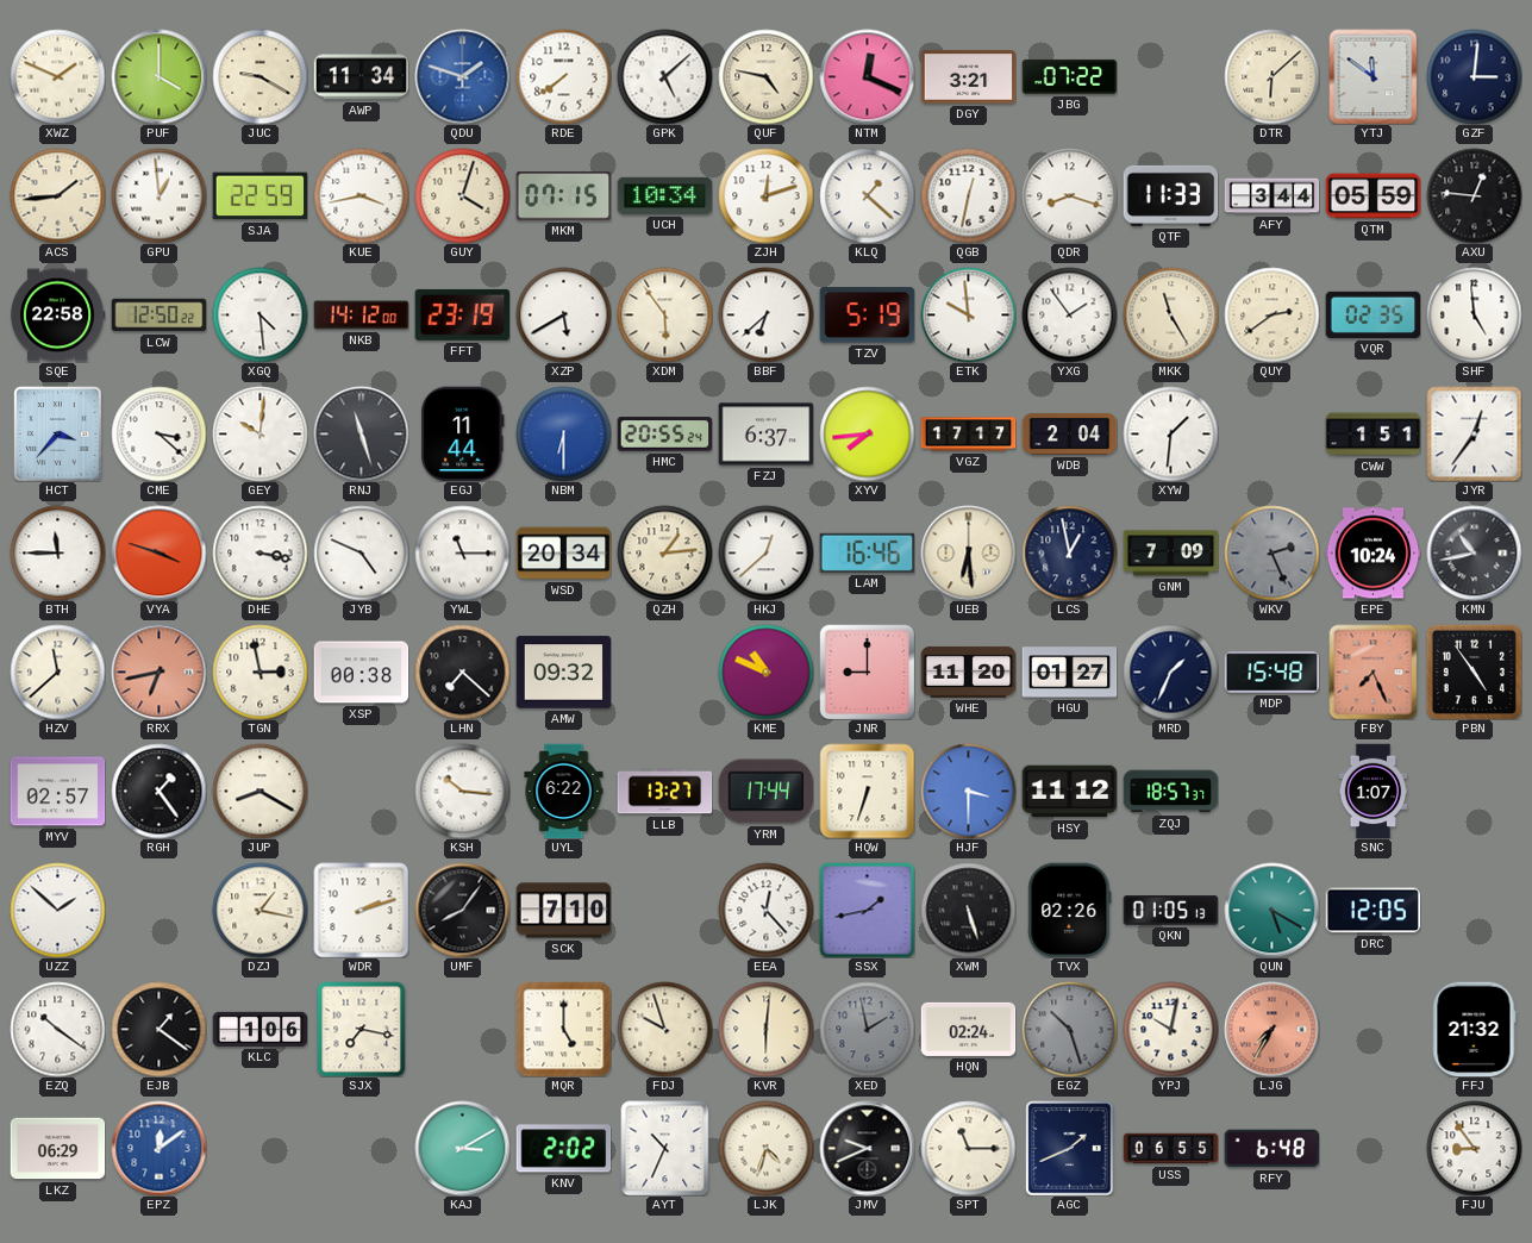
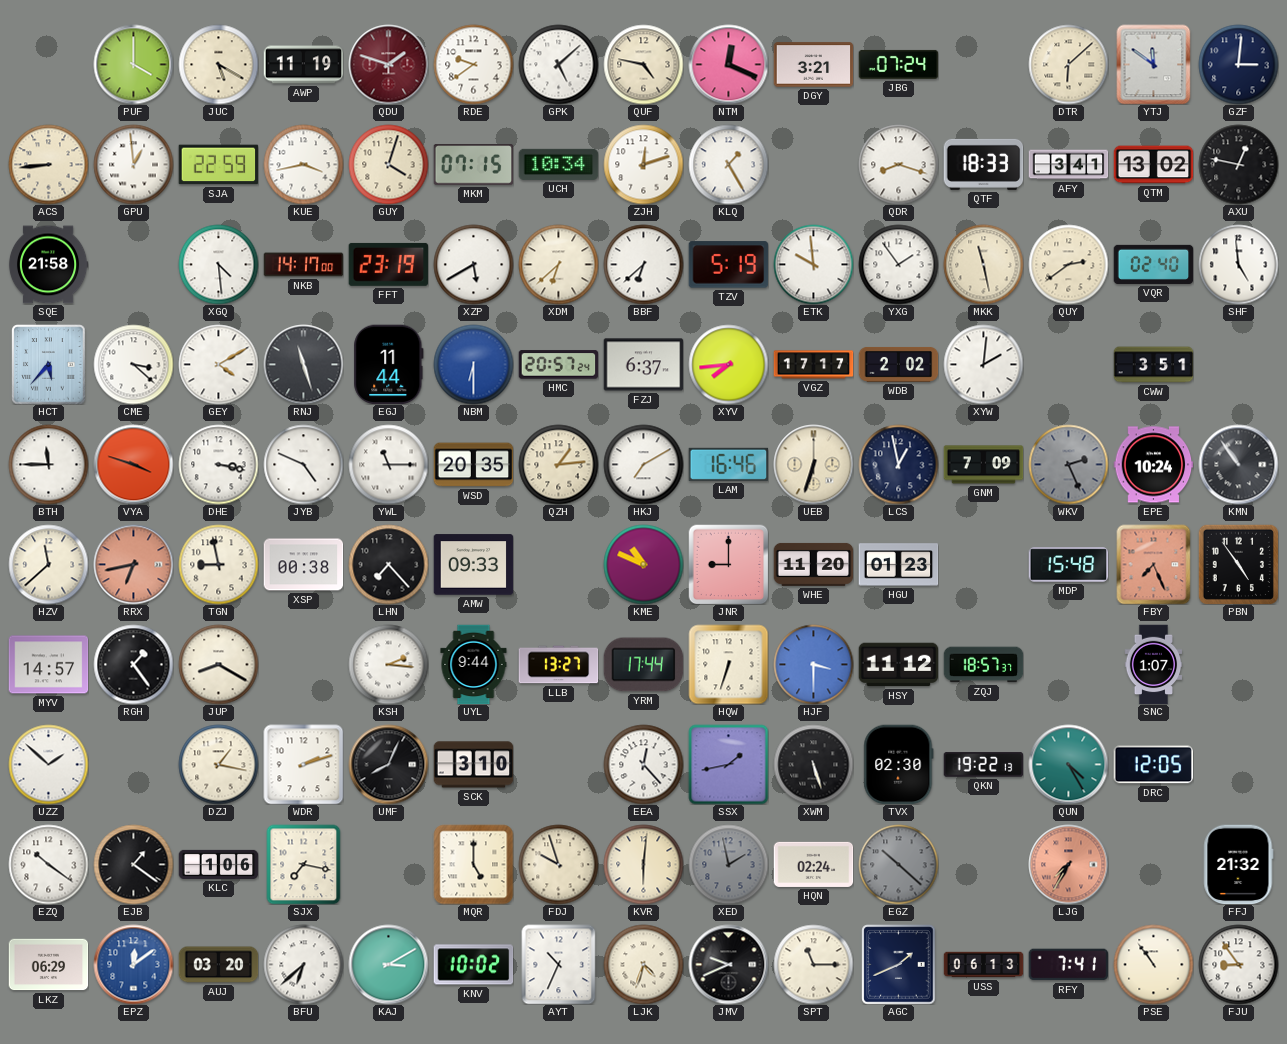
XWZ: 1:49 -> none (57, 76)
JUC: 9:20 -> 5:20 (218, 64)
AWP: 11:34 -> 11:19 (303, 65)
QDU dial: blue -> burgundy (388, 64)
RDE: 7:39 -> 9:39 (473, 64)
JBG: 07:22 -> 07:24 (898, 64)
ACS: 1:44 -> 8:44 (48, 164)
KLQ: 1:22 -> 1:25 (728, 164)
QGB: 12:32 -> none (968, 195)
QTF: 11:33 -> 18:33 (983, 164)
AFY: 3:44 -> 3:41 (1068, 165)
QTM: 05:59 -> 13:02 (1153, 165)
AXU: 12:46 -> 12:47 (1238, 164)
SQE: 22:58 -> 21:58 (48, 265)
LCW: 12:50 -> none (158, 316)
NKB: 14:12 -> 14:17 (303, 265)
XDM: 5:54 -> 6:38 (558, 264)
MKK: 11:25 -> 11:28 (983, 264)
VQR: 02:35 -> 02:40 (1153, 264)
HCT: 3:37 -> 5:37 (49, 364)
GEY: 10:01 -> 4:10 (218, 364)
HMC: 20:55 -> 20:57 (558, 365)
WDB: 2:04 -> 2:02 (898, 364)
XYW: 1:31 -> 2:01 (983, 364)
CWW: 1:51 -> 3:51 (1153, 365)
JYR: 12:36 -> none (1474, 433)
WSD: 20:34 -> 20:35 (473, 465)
HKJ: 12:38 -> 7:10 (643, 464)
UEB: 6:29 -> 6:33 (813, 464)
KMN: 10:43 -> 10:54 (1238, 464)
TGN: 2:58 -> 8:58 (218, 564)
LHN: 7:22 -> 7:23 (388, 564)
AMW: 09:32 -> 09:33 (473, 565)
HGU: 01:27 -> 01:23 (898, 565)
MRD: 1:34 -> none (1170, 672)
MYV: 02:57 -> 14:57 (48, 665)
KSH: 10:16 -> 2:16 (388, 664)
UYL: 6:22 -> 9:44 (474, 664)
UMF: 8:06 -> 8:04 (388, 764)
SCK: 7:10 -> 3:10 (473, 765)
TVX: 02:26 -> 02:30 (899, 764)
QKN: 01:05 -> 19:22 (983, 765)
QUN: 5:20 -> 4:25 (1068, 764)
EGZ: 10:27 -> 10:22 (898, 864)
YPJ: 10:02 -> none (1170, 1029)
AUJ: none -> 03:20 (218, 965)
BFU: none -> 6:38 (303, 964)
KNV: 2:02 -> 10:02 (473, 965)
USS: 06:55 -> 06:13 (983, 965)
RFY: 6:48 -> 7:41 (1068, 965)
PSE: none -> 10:54 (1153, 964)
